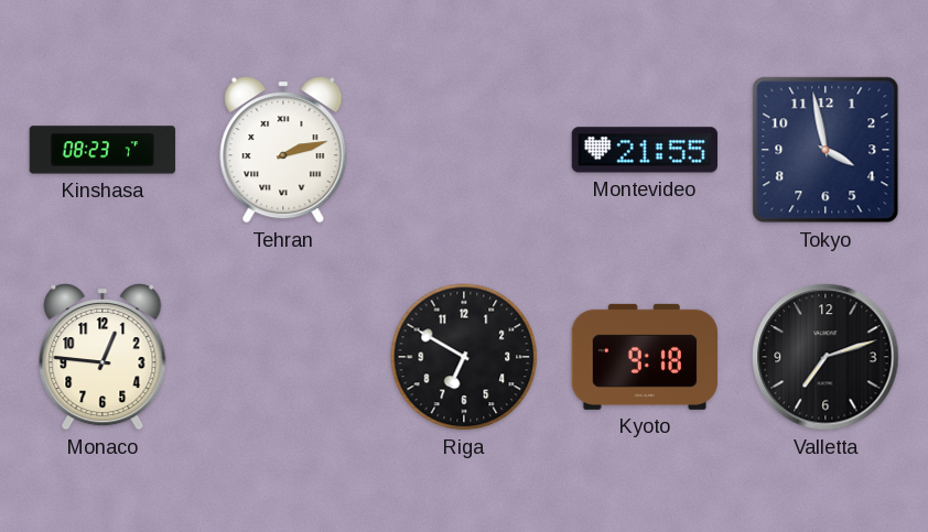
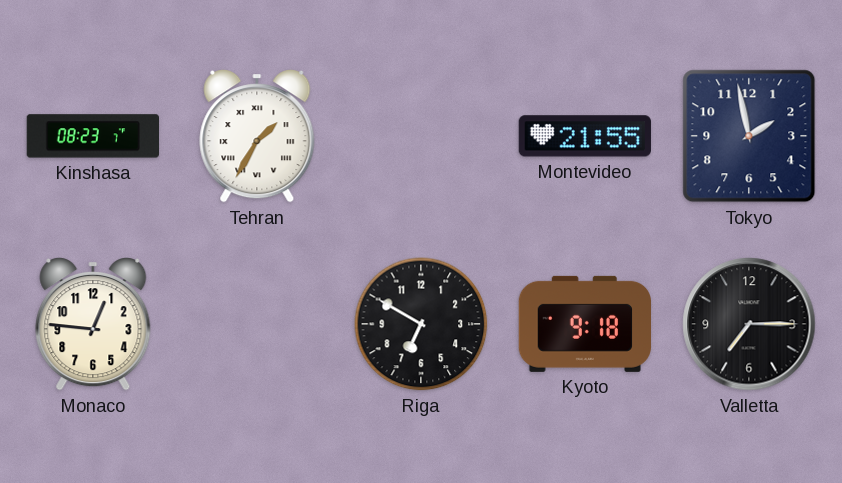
Tehran: 2:12 -> 1:35 (257, 137)
Tokyo: 3:58 -> 1:58 (749, 136)
Valletta: 7:12 -> 7:15 (749, 324)
